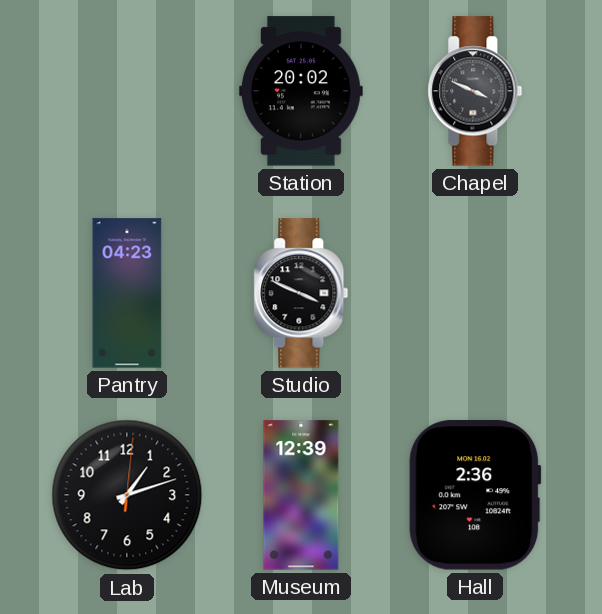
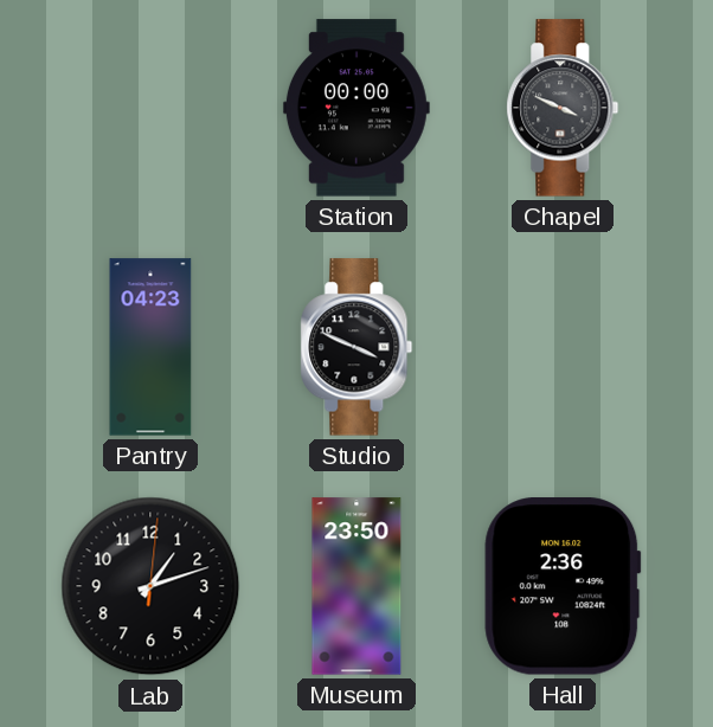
Station: 20:02 -> 00:00 (356, 108)
Museum: 12:39 -> 23:50 (356, 586)
